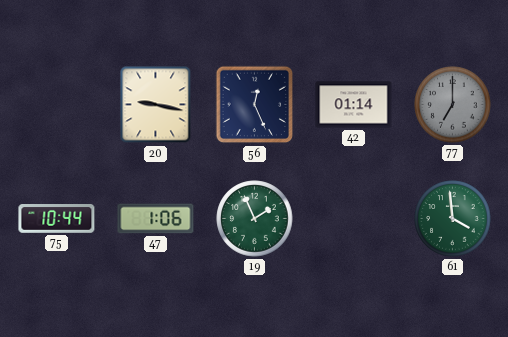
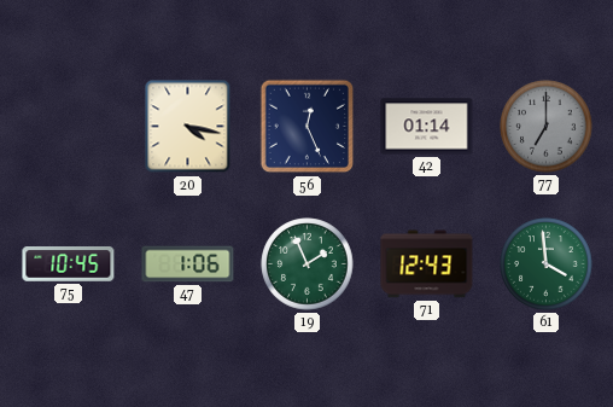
20: 9:17 -> 4:17 (188, 127)
75: 10:44 -> 10:45 (69, 264)
71: none -> 12:43 (427, 264)
